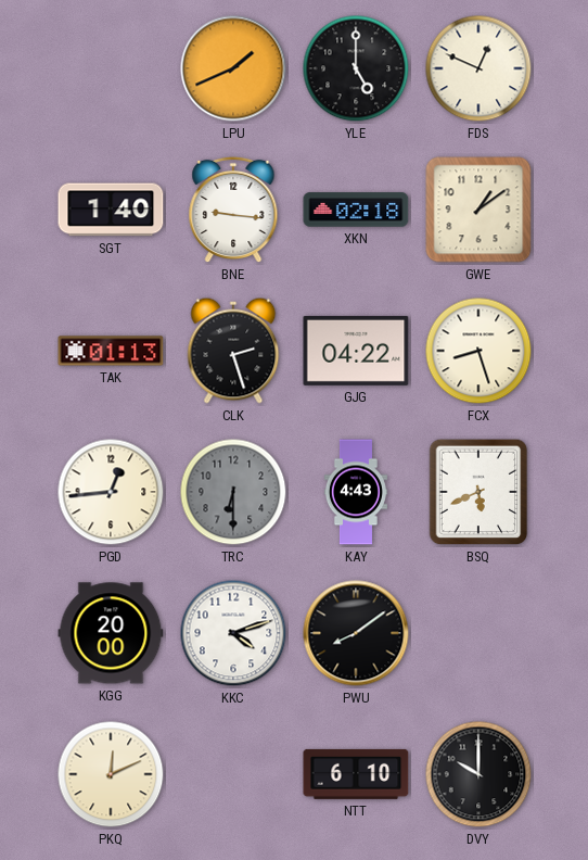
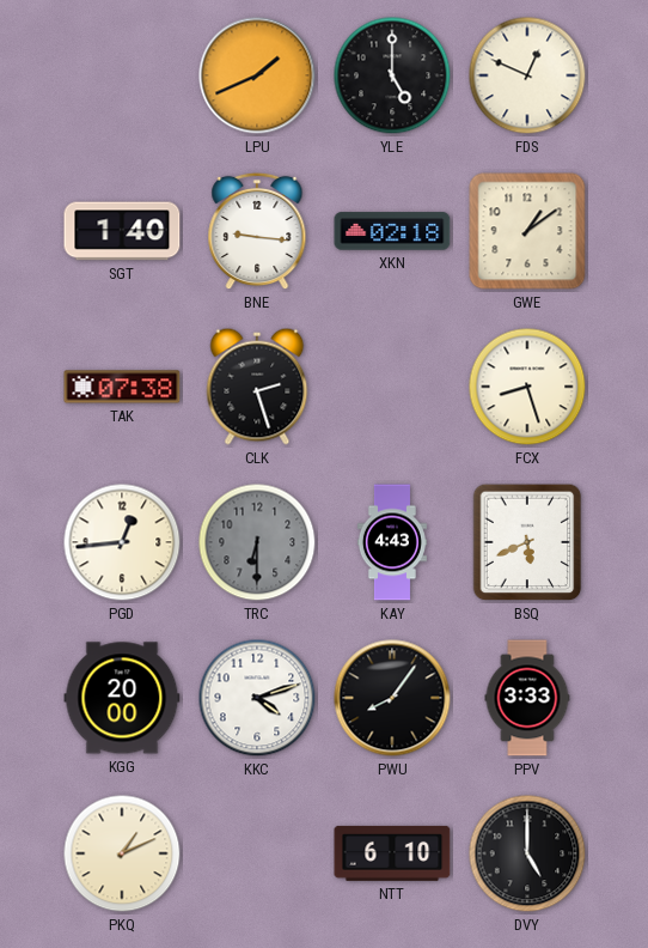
TAK: 01:13 -> 07:38 (122, 387)
GJG: 04:22 -> none (356, 351)
PWU: 8:09 -> 8:06 (392, 698)
PPV: none -> 3:33 (527, 698)
PKQ: 12:11 -> 1:11 (122, 853)
DVY: 10:00 -> 5:00 (527, 853)
